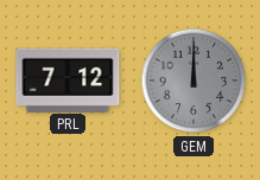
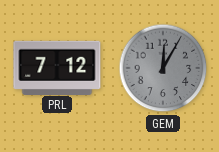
GEM: 12:00 -> 12:05 (163, 68)
